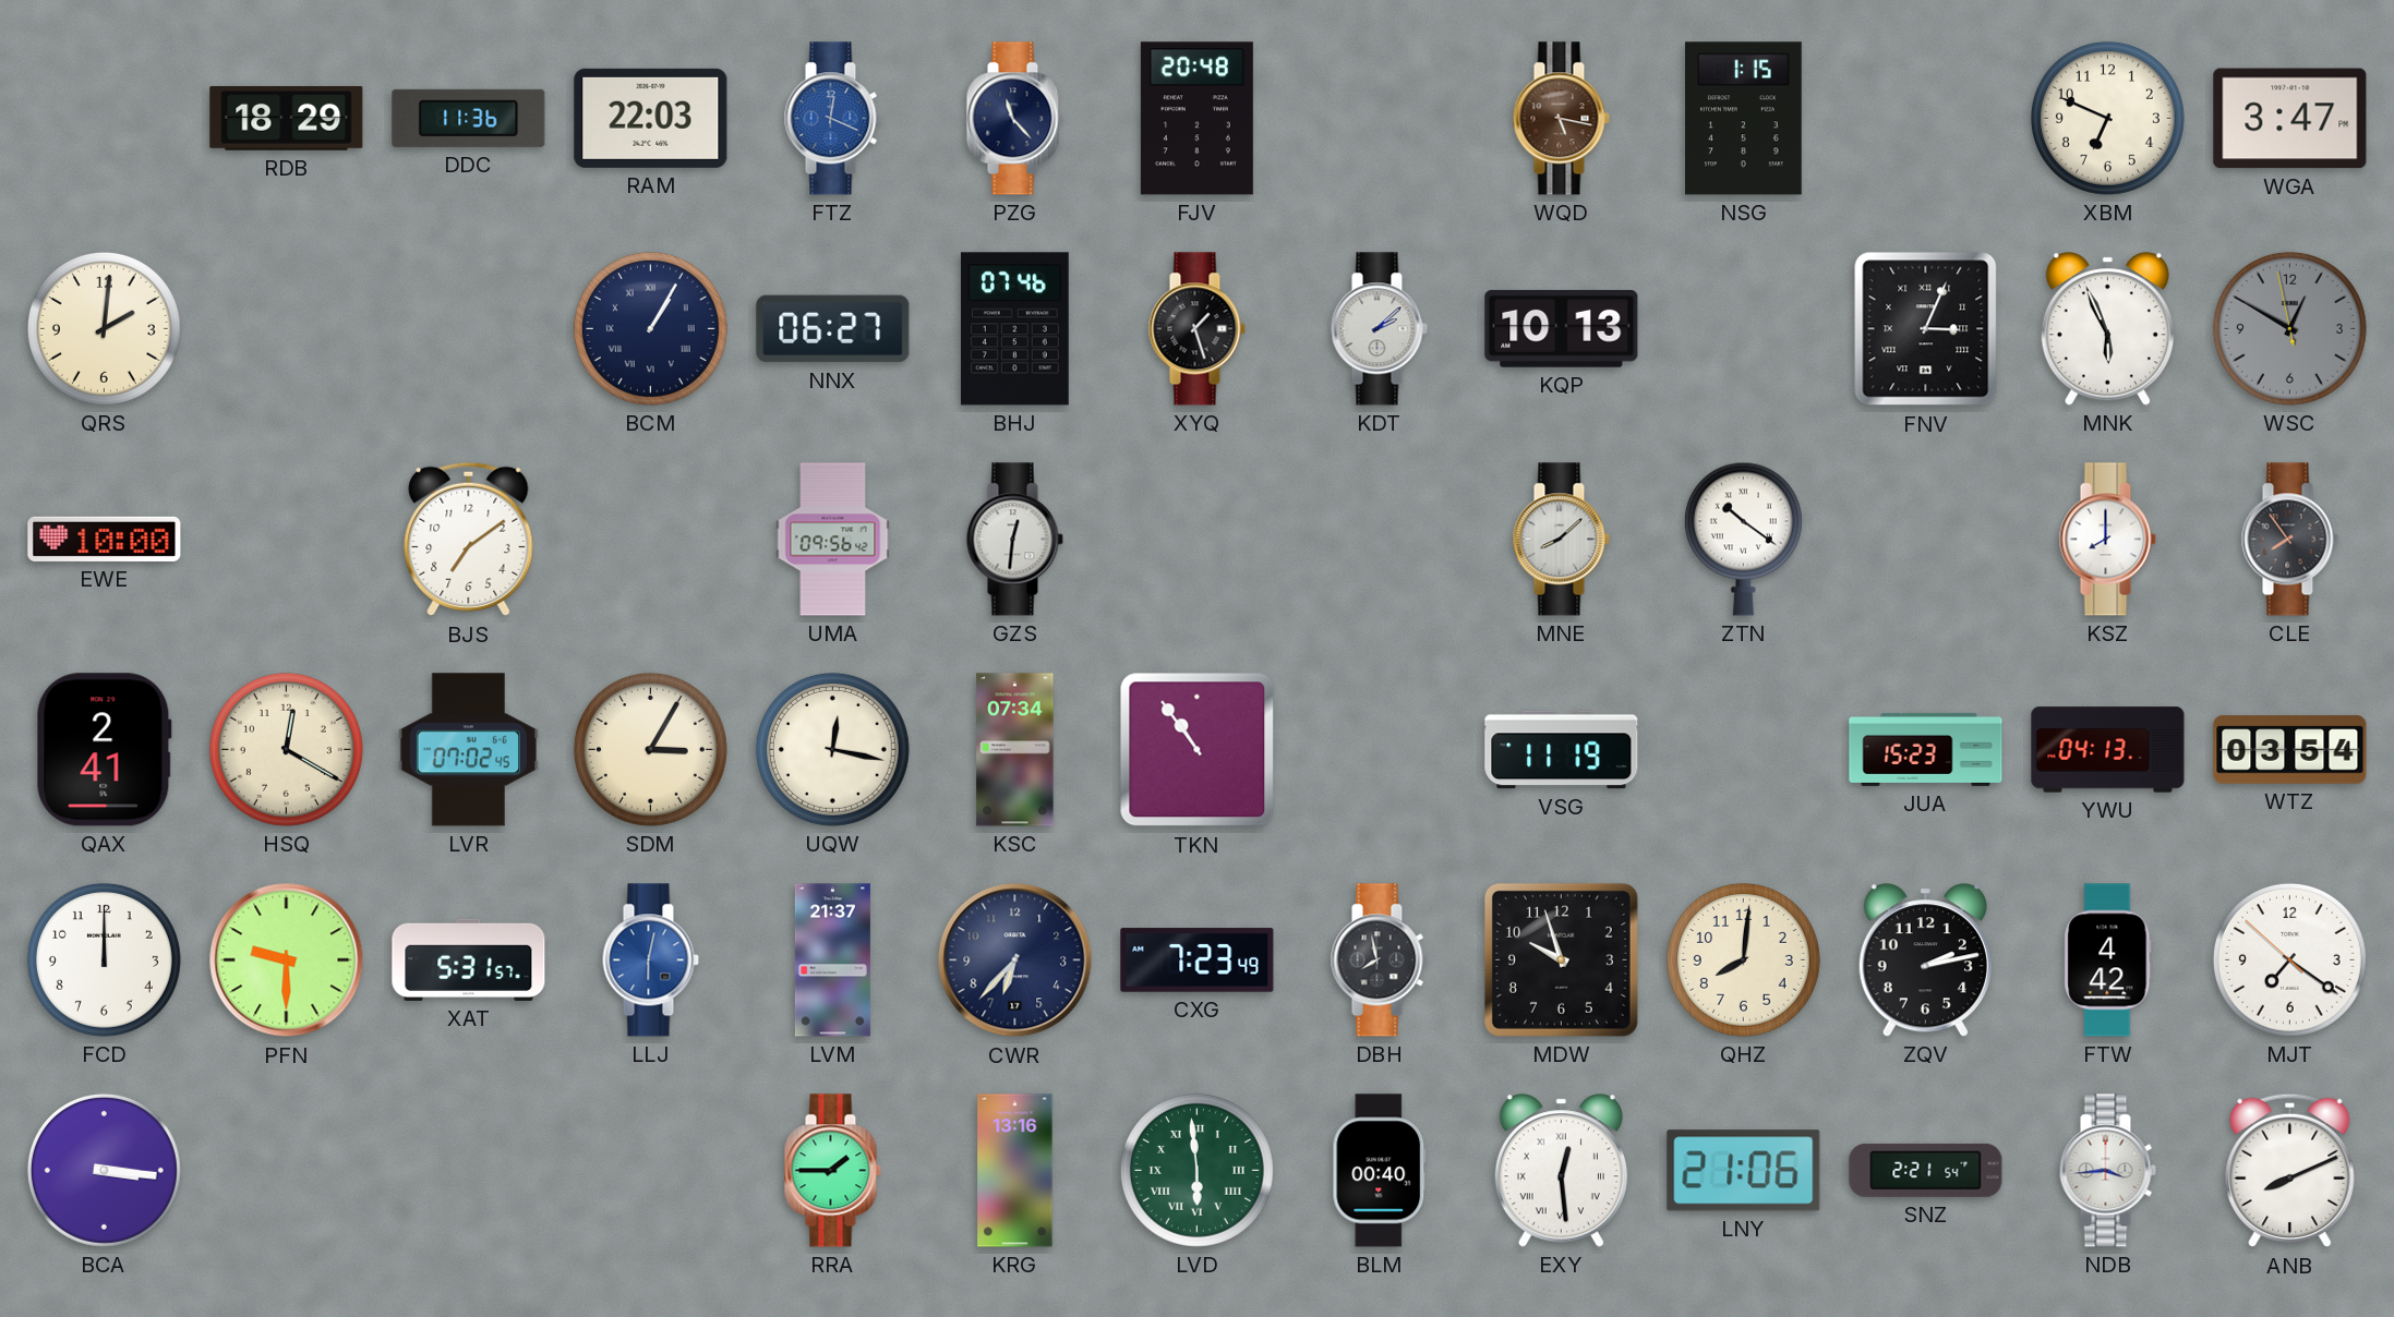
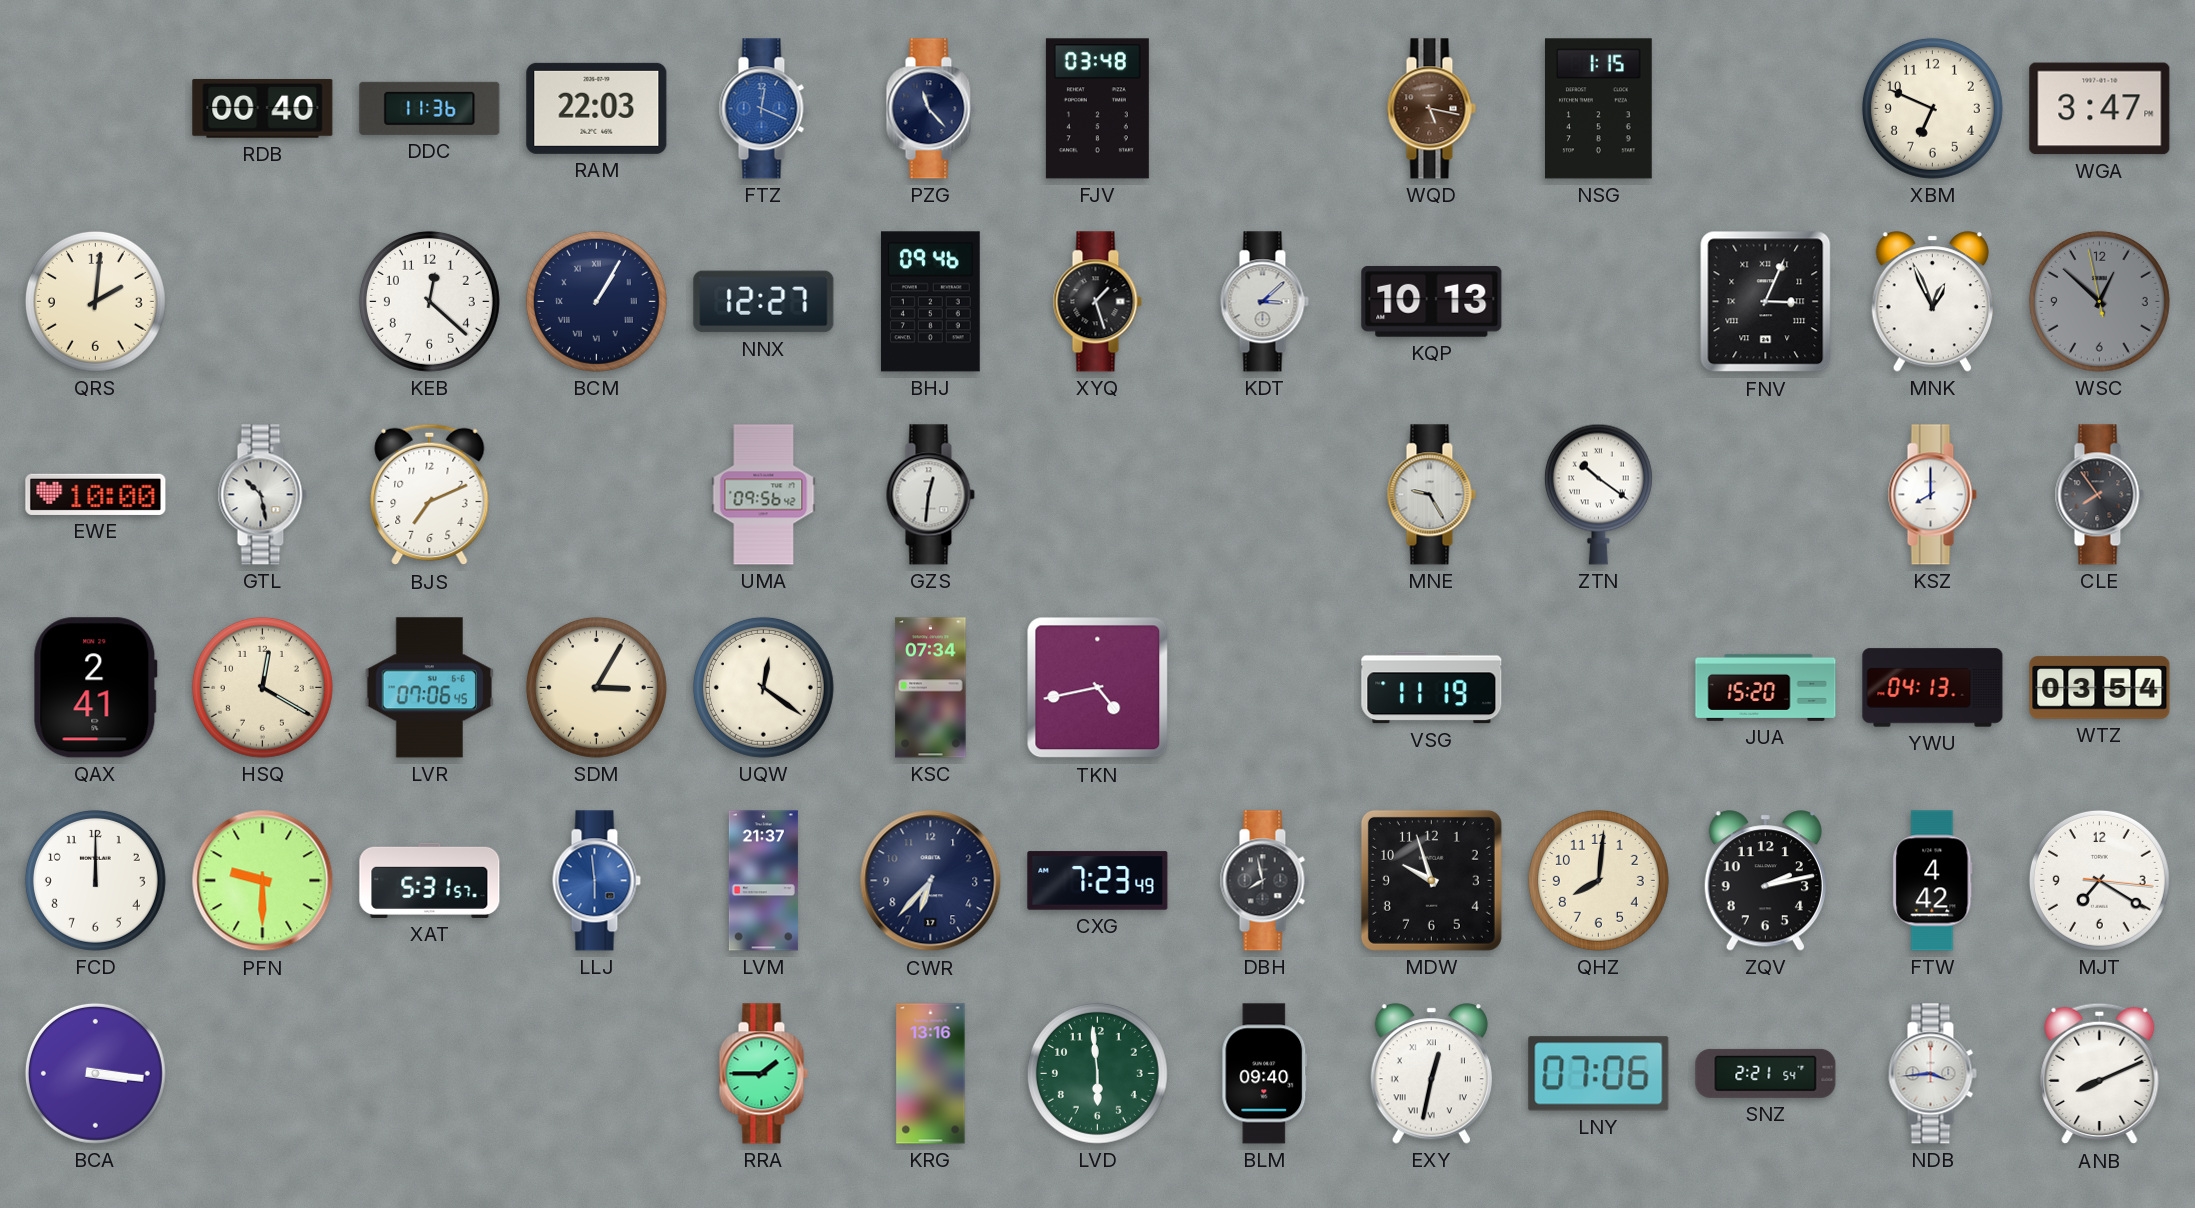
RDB: 18:29 -> 00:40 (263, 108)
FJV: 20:48 -> 03:48 (1097, 109)
KEB: none -> 12:22 (429, 301)
NNX: 06:27 -> 12:27 (764, 302)
BHJ: 07:46 -> 09:46 (930, 302)
KDT: 2:08 -> 3:08 (1264, 302)
MNK: 5:56 -> 12:56 (1932, 302)
WSC: 12:49 -> 12:51 (2099, 301)
GTL: none -> 10:28 (262, 495)
BJS: 7:09 -> 7:11 (430, 495)
MNE: 8:08 -> 9:25 (1431, 495)
LVR: 07:02 -> 07:06 (429, 688)
UQW: 12:17 -> 12:21 (763, 687)
TKN: 10:54 -> 4:43 (1098, 688)
JUA: 15:23 -> 15:20 (1766, 687)
LLJ: 6:02 -> 5:59 (596, 881)
MJT: 7:20:52 -> 7:20:16 (2099, 880)
LVD numerals: Roman -> Arabic (1097, 1073)
BLM: 00:40 -> 09:40 (1265, 1074)
EXY: 12:29 -> 12:32 (1431, 1074)
LNY: 21:06 -> 07:06 (1599, 1074)
